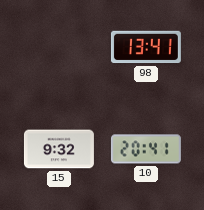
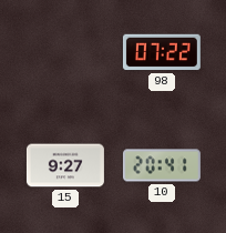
98: 13:41 -> 07:22 (162, 52)
15: 9:32 -> 9:27 (65, 165)
